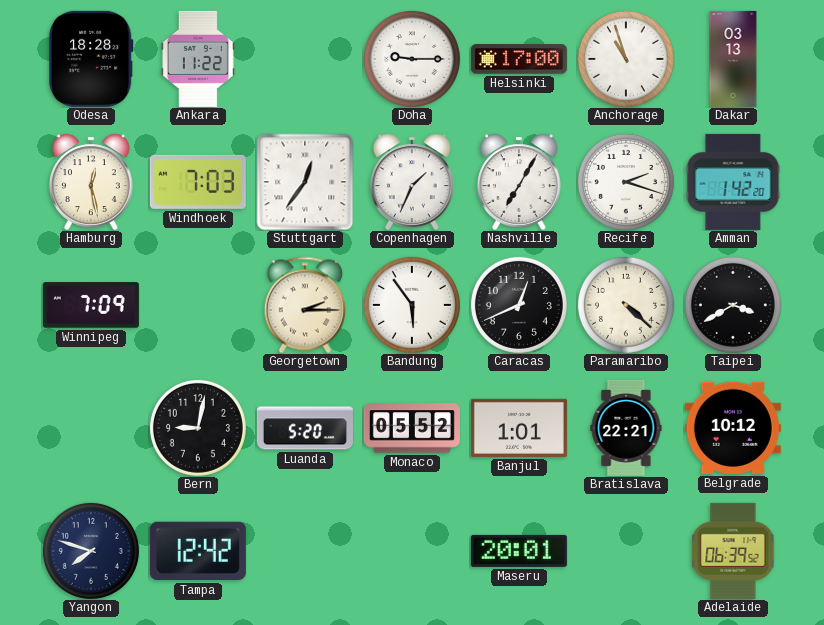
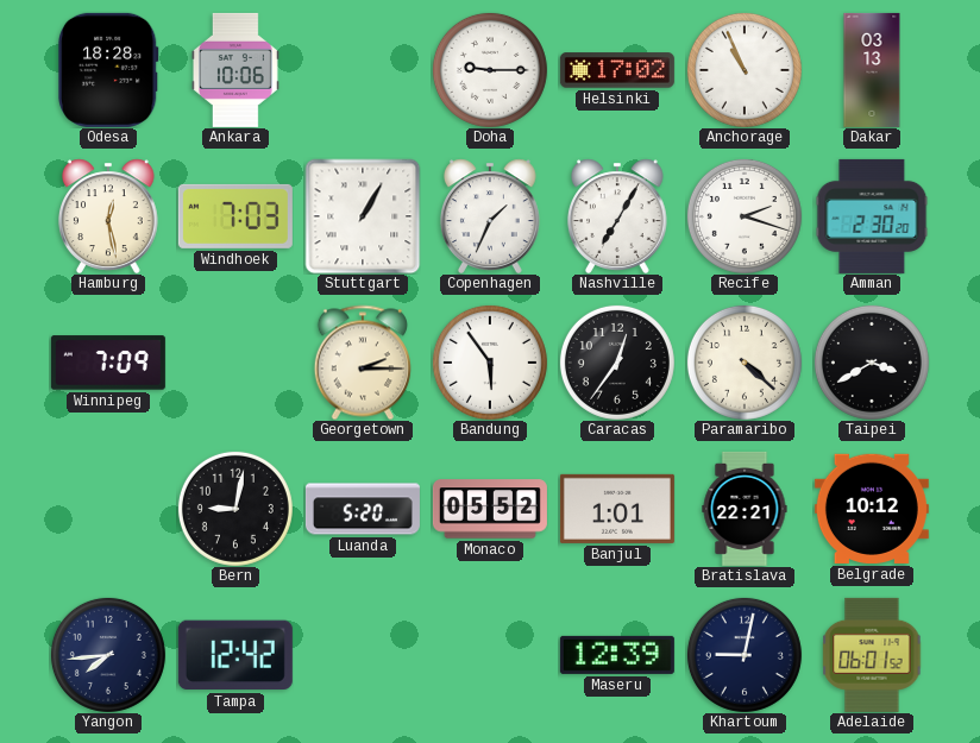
Ankara: 11:22 -> 10:06 (235, 70)
Helsinki: 17:00 -> 17:02 (617, 70)
Anchorage: 10:57 -> 10:56 (745, 70)
Stuttgart: 12:36 -> 1:05 (363, 216)
Amman: 1:42 -> 2:30 (872, 216)
Caracas: 12:41 -> 12:36 (617, 363)
Yangon: 7:48 -> 7:44 (108, 655)
Maseru: 20:01 -> 12:39 (617, 655)
Khartoum: none -> 9:02 (745, 655)
Adelaide: 06:39 -> 06:01 (872, 655)
